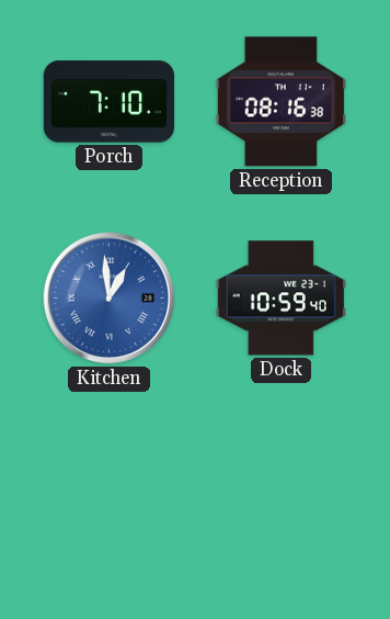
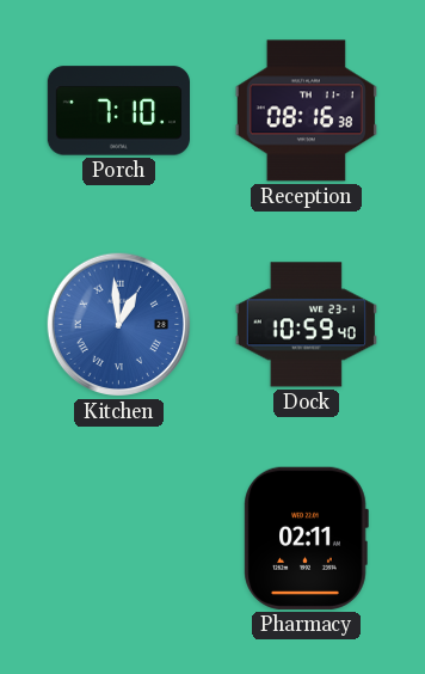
Pharmacy: none -> 02:11 (306, 538)
